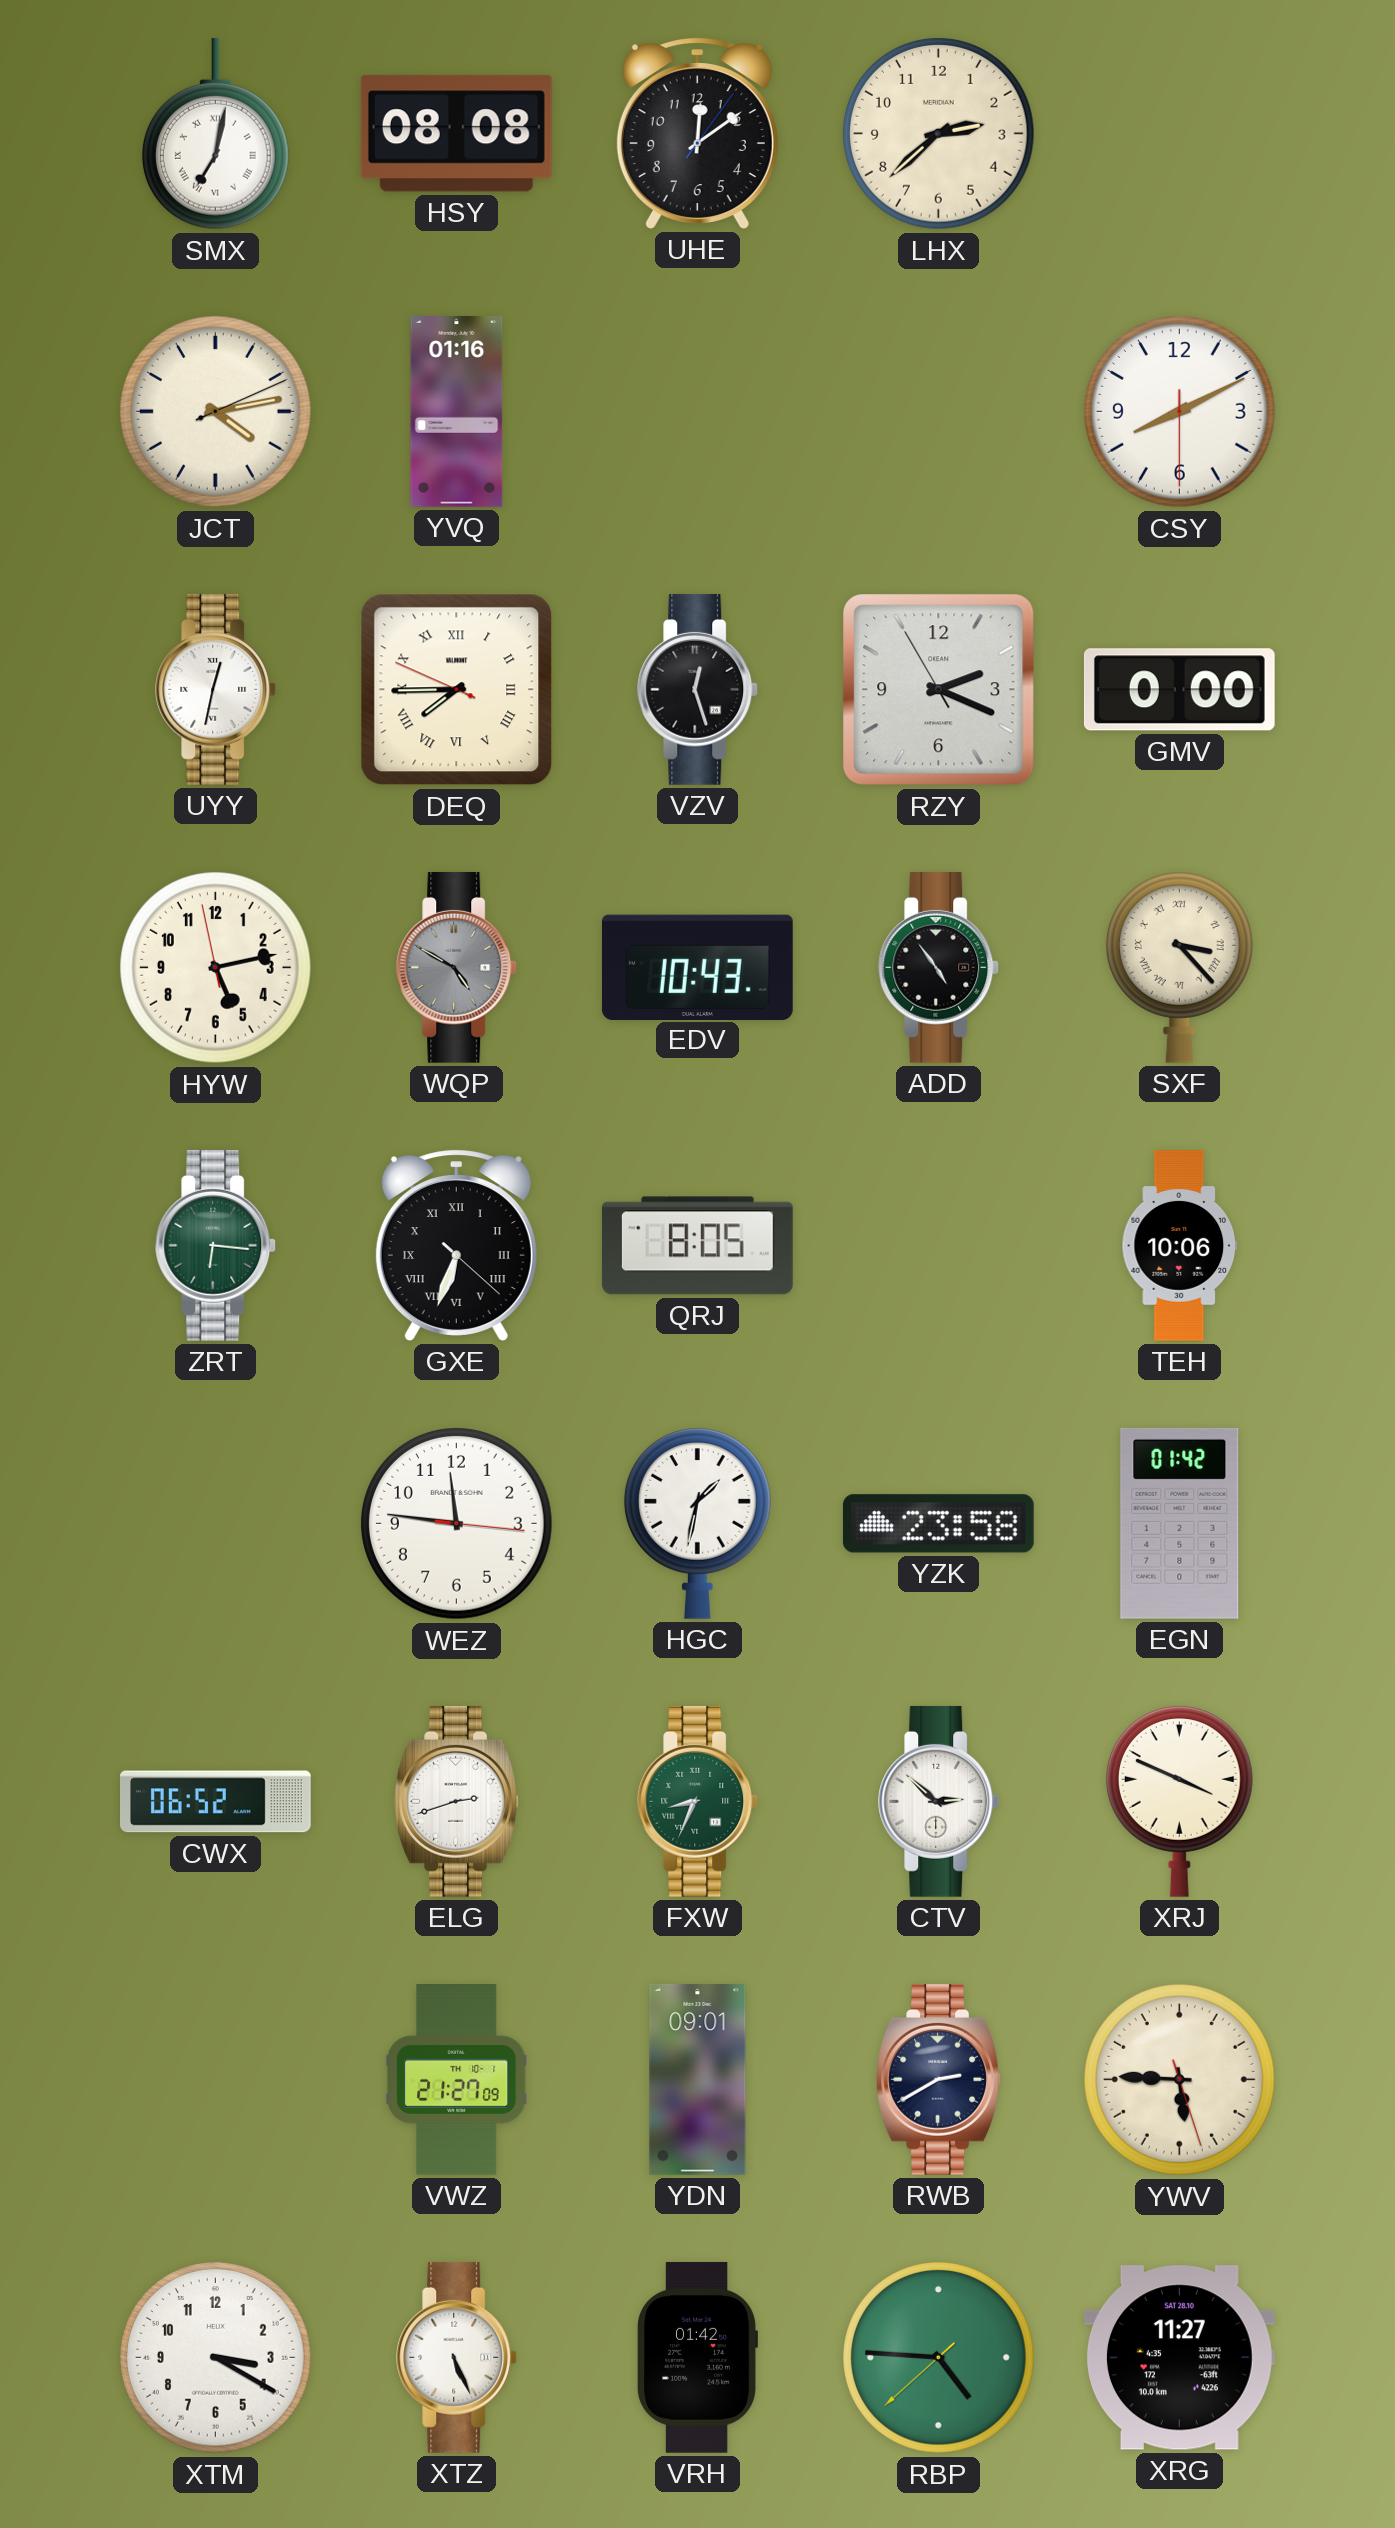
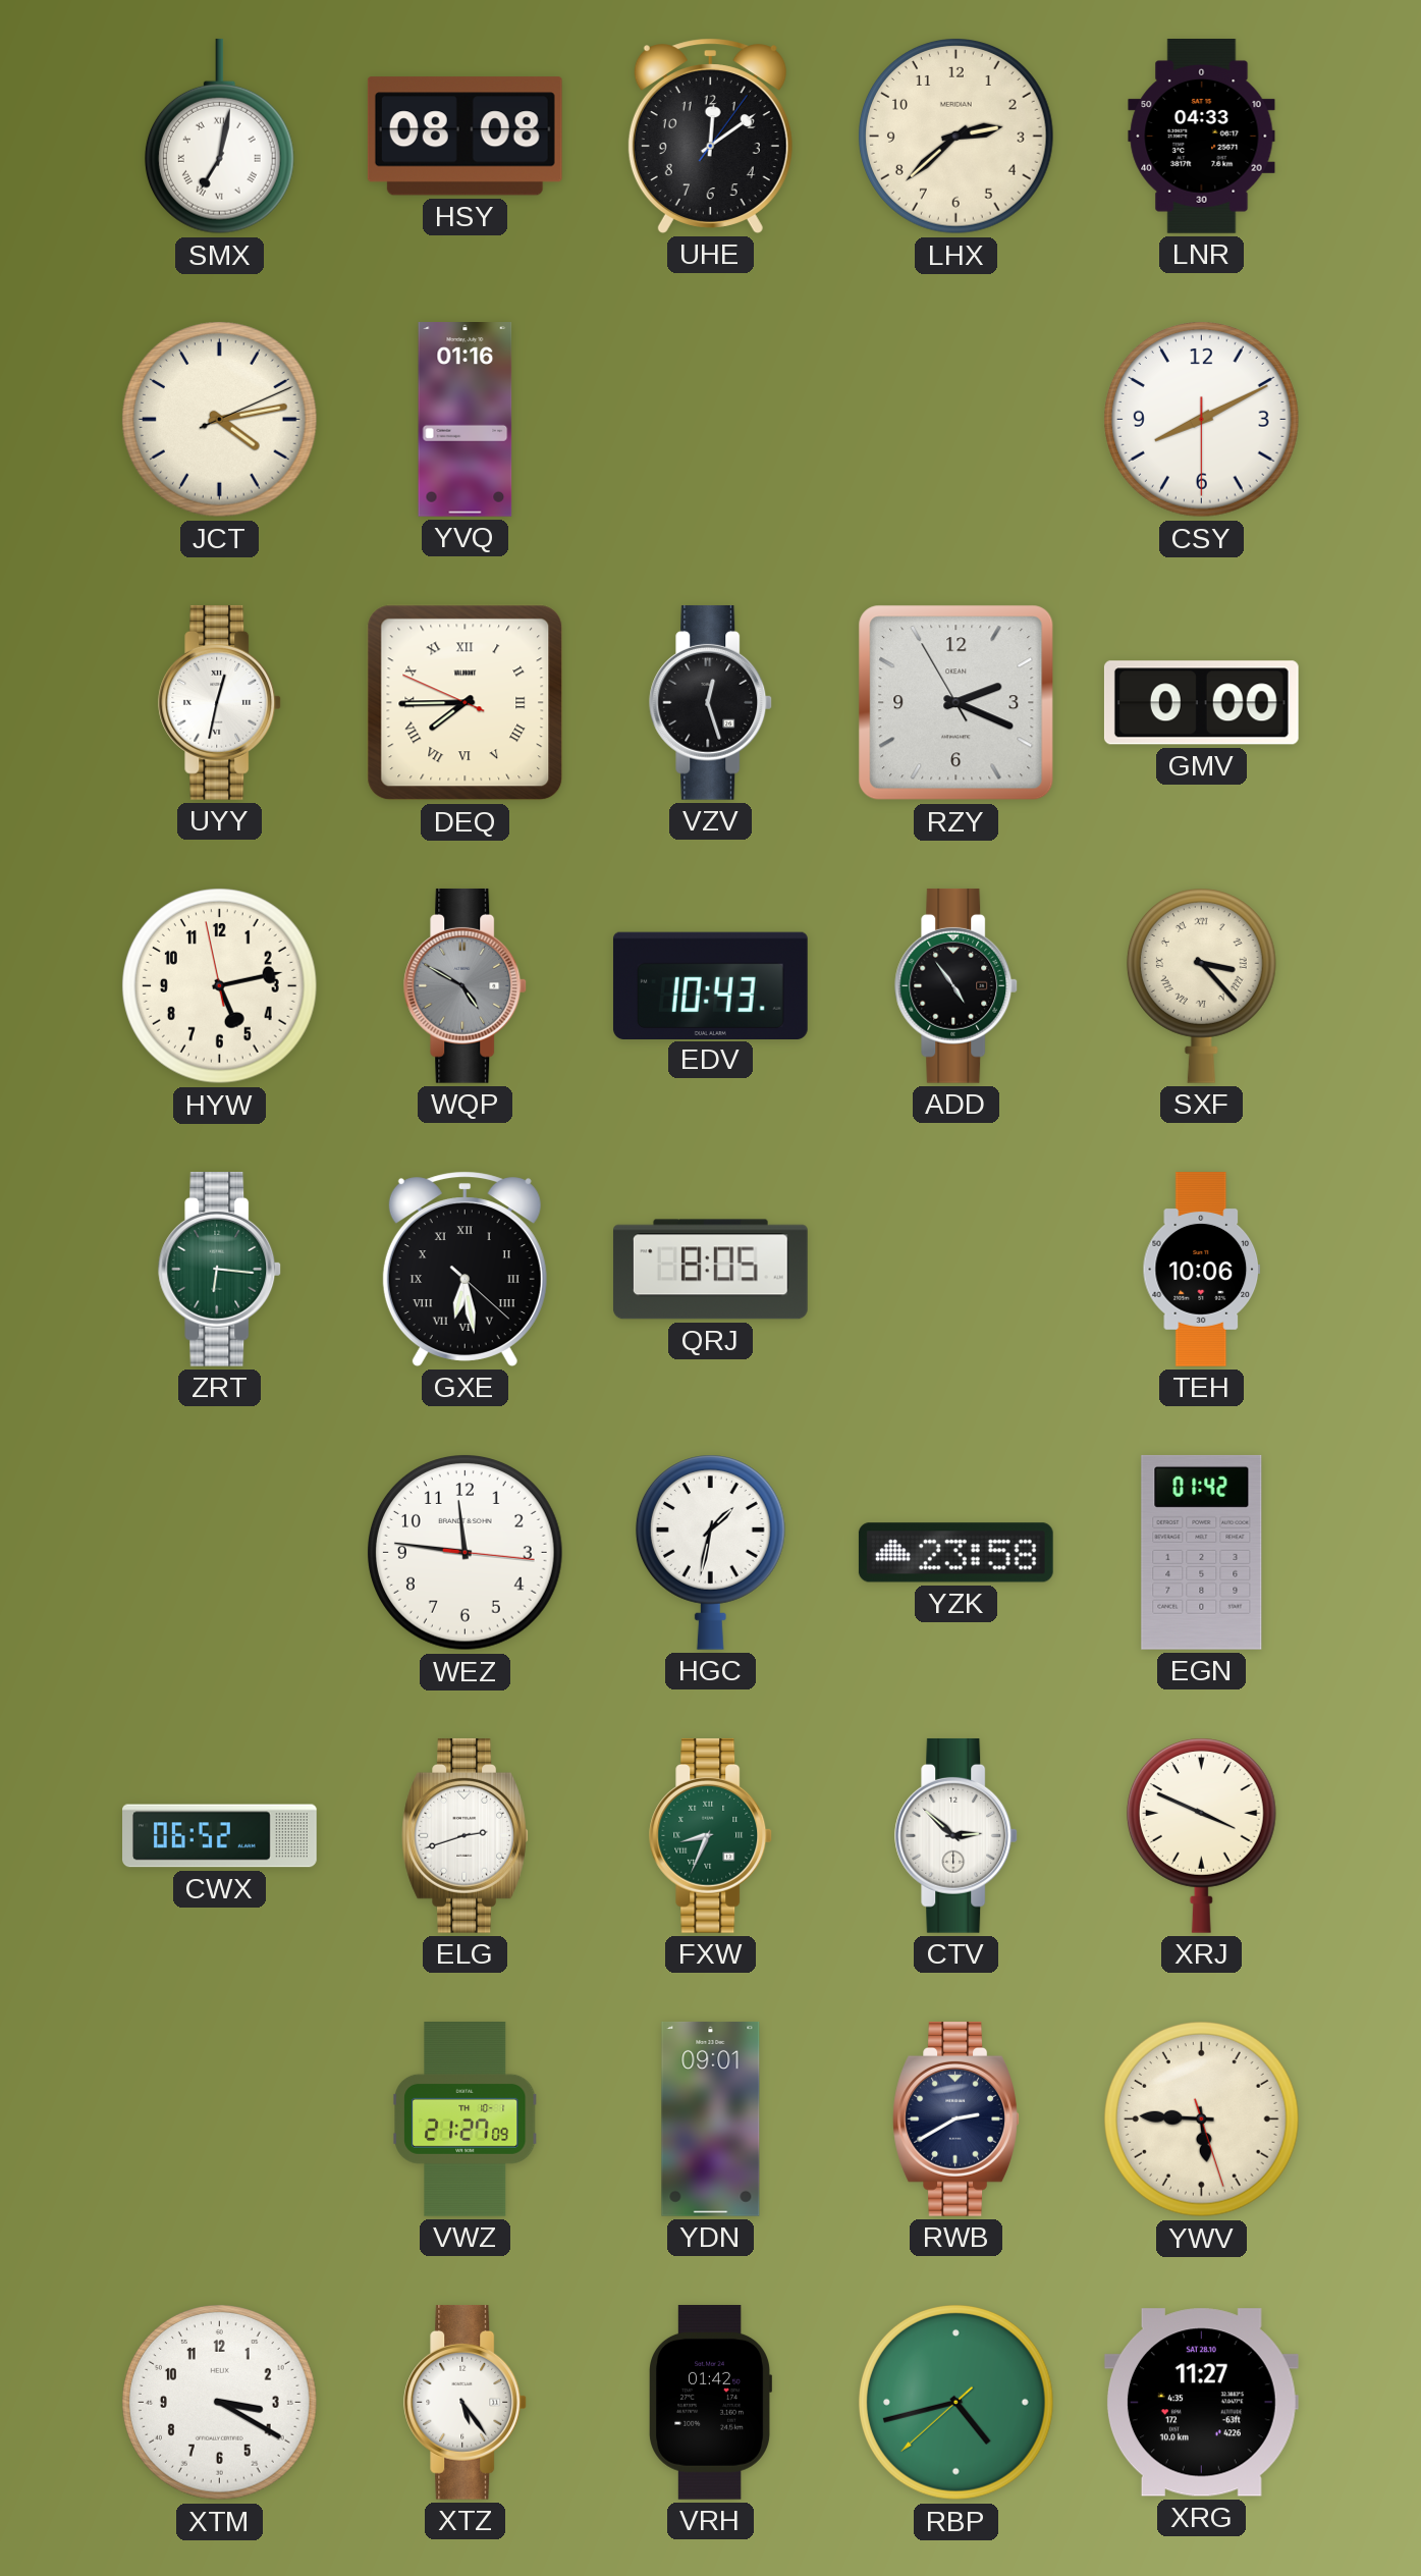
LNR: none -> 04:33 (1202, 137)
GXE: 6:33 -> 6:28 (464, 1269)
XTZ: 5:26 -> 5:24 (466, 2402)
RBP: 4:45 -> 4:42 (957, 2403)
